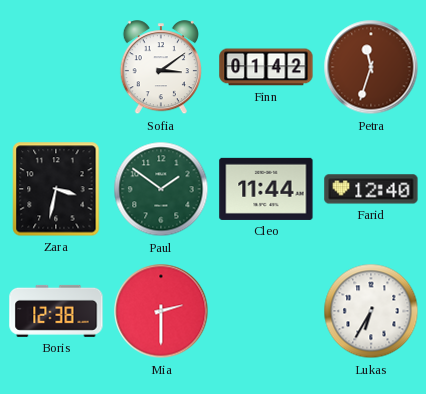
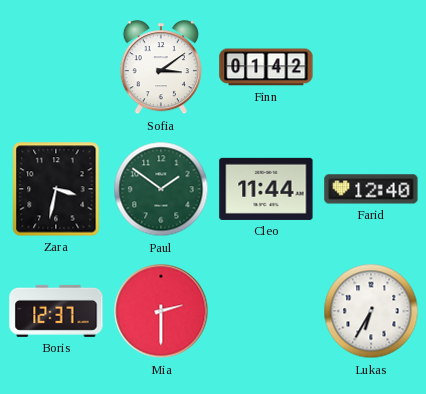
Petra: 11:33 -> none (371, 67)
Boris: 12:38 -> 12:37 (56, 311)
